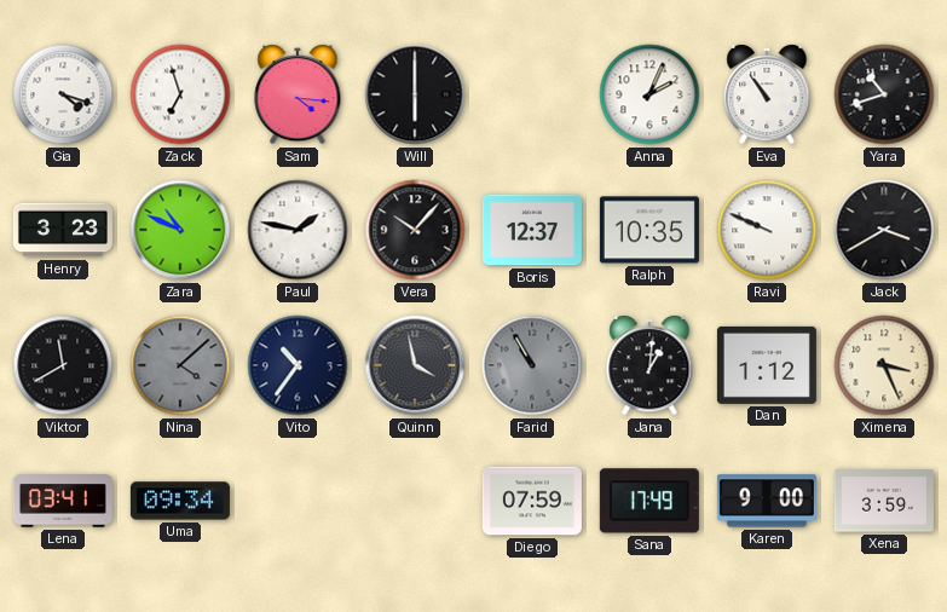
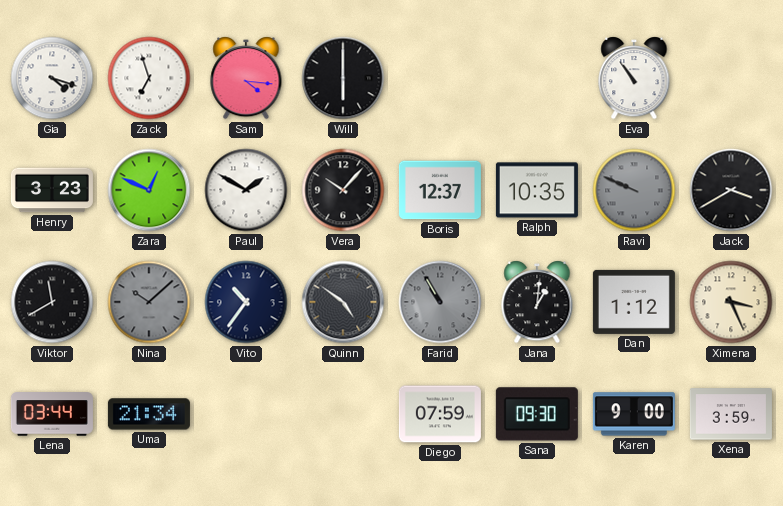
Anna: 2:04 -> none (649, 94)
Yara: 10:42 -> none (884, 94)
Zara: 10:49 -> 12:49 (149, 190)
Paul: 1:47 -> 1:50 (246, 190)
Ravi dial: white -> grey (634, 190)
Nina: 4:08 -> 10:08 (149, 302)
Quinn: 3:58 -> 4:51 (343, 302)
Lena: 03:41 -> 03:44 (52, 414)
Uma: 09:34 -> 21:34 (149, 414)
Sana: 17:49 -> 09:30 (537, 414)
